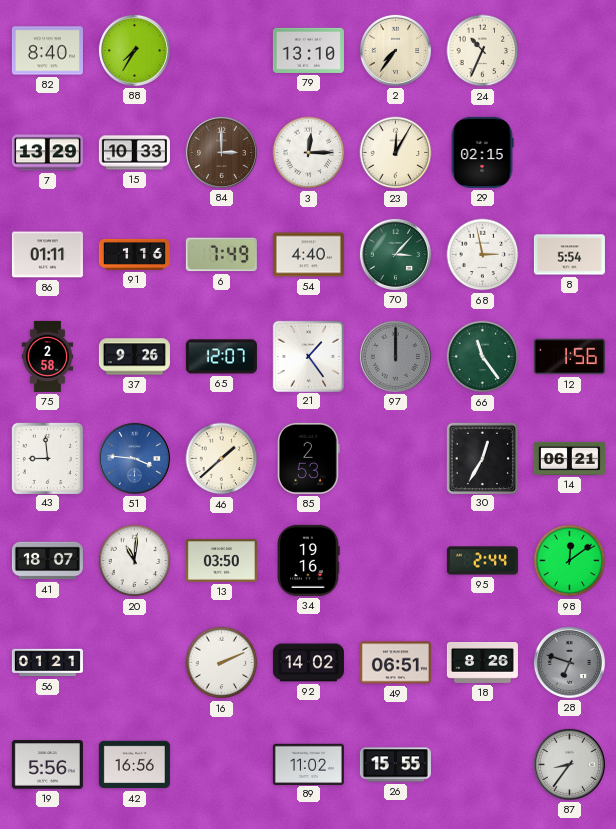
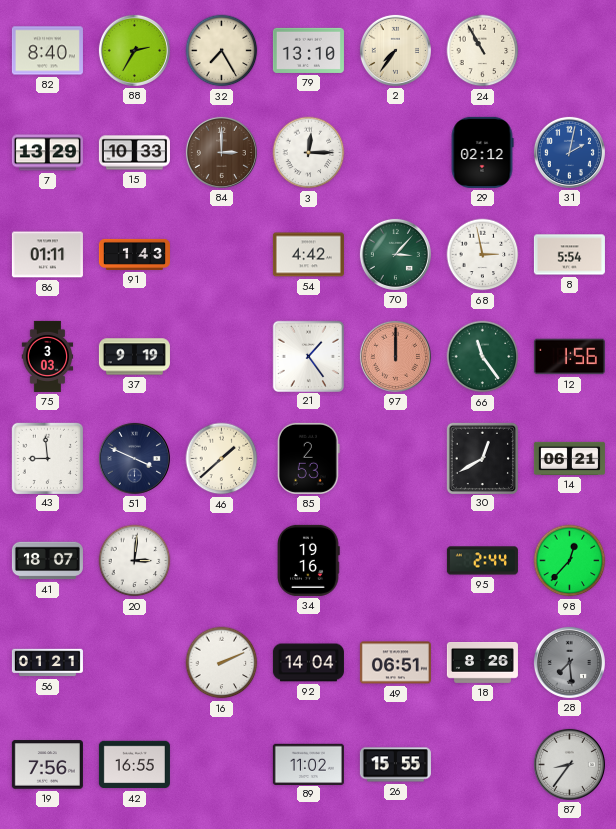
88: 7:35 -> 2:35 (134, 50)
32: none -> 7:25 (222, 51)
24: 10:34 -> 10:55 (483, 51)
23: 12:05 -> none (396, 153)
29: 02:15 -> 02:12 (482, 152)
31: none -> 2:02 (569, 152)
91: 1:16 -> 1:43 (134, 254)
6: 7:49 -> none (221, 255)
54: 4:40 -> 4:42 (308, 255)
75: 2:58 -> 3:03 (48, 356)
37: 9:26 -> 9:19 (134, 357)
65: 12:07 -> none (221, 357)
97 dial: grey -> salmon (395, 356)
51: 3:46 -> 3:49 (134, 458)
51 dial: blue -> navy (134, 458)
30: 12:35 -> 12:40 (482, 458)
20: 11:01 -> 3:01 (135, 561)
13: 03:50 -> none (221, 561)
98: 12:09 -> 12:37 (570, 561)
92: 14:02 -> 14:04 (308, 663)
28: 6:48 -> 7:29 (569, 662)
19: 5:56 -> 7:56 (47, 765)
42: 16:56 -> 16:55 (134, 765)
